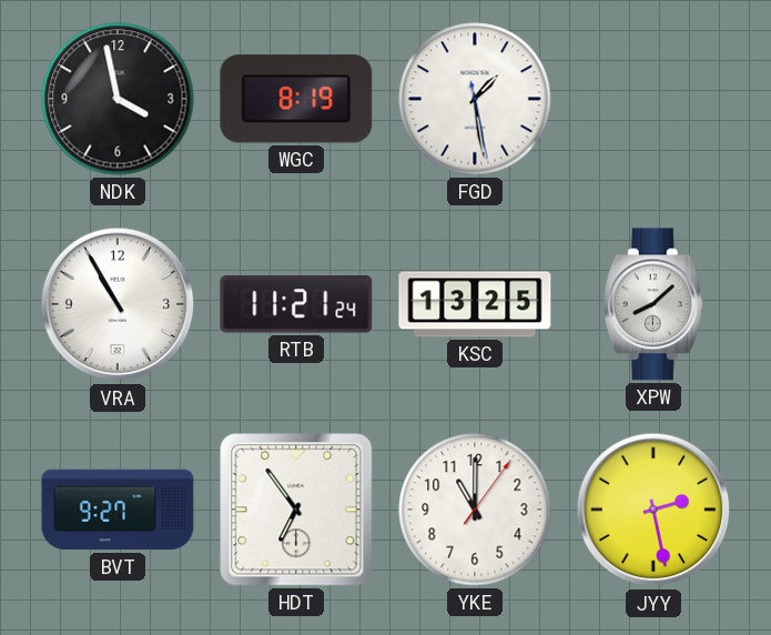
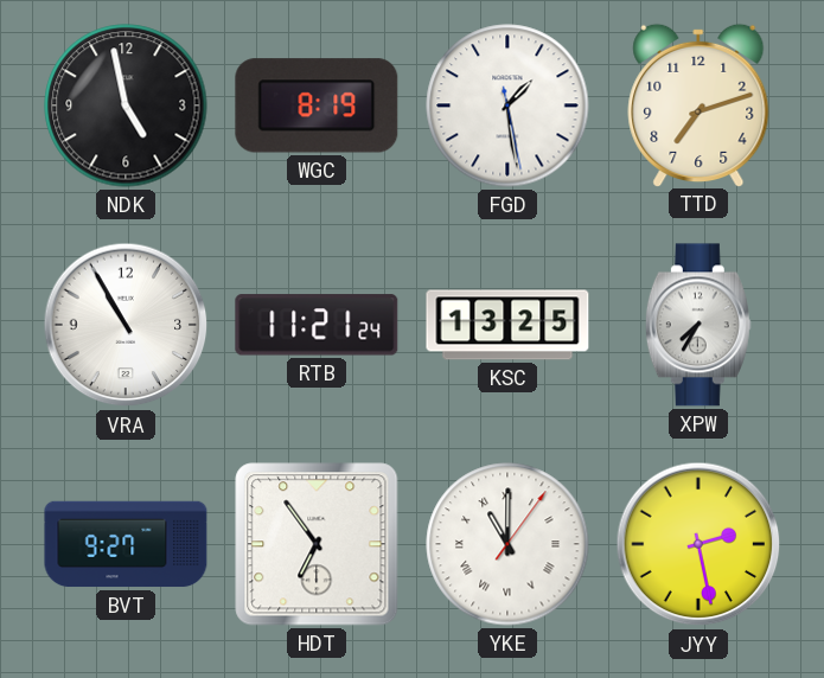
NDK: 3:58 -> 4:58 (126, 105)
TTD: none -> 7:12 (698, 104)
XPW: 8:08 -> 7:35 (698, 325)
YKE numerals: Arabic -> Roman (507, 544)
